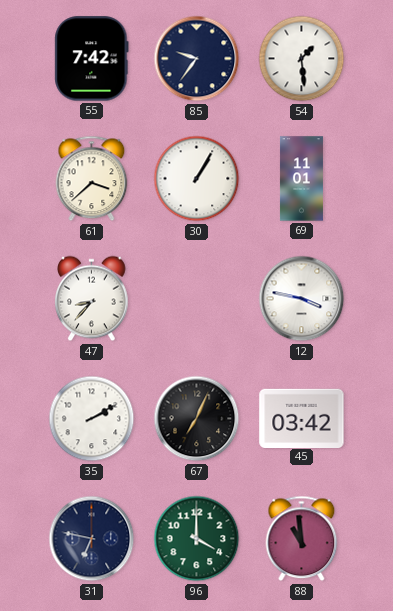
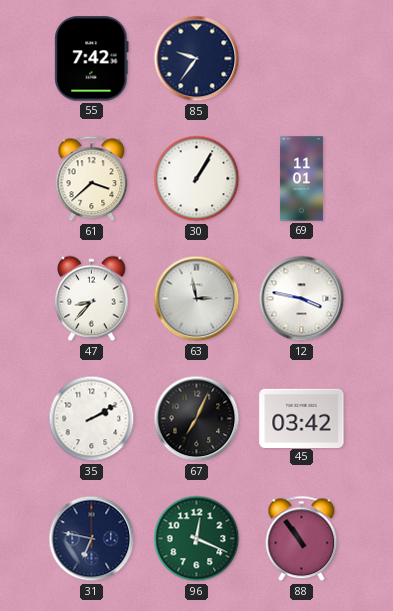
54: 1:29 -> none (302, 59)
63: none -> 2:58 (197, 299)
96: 4:00 -> 12:19 (197, 539)
88: 10:59 -> 10:54 (302, 539)
